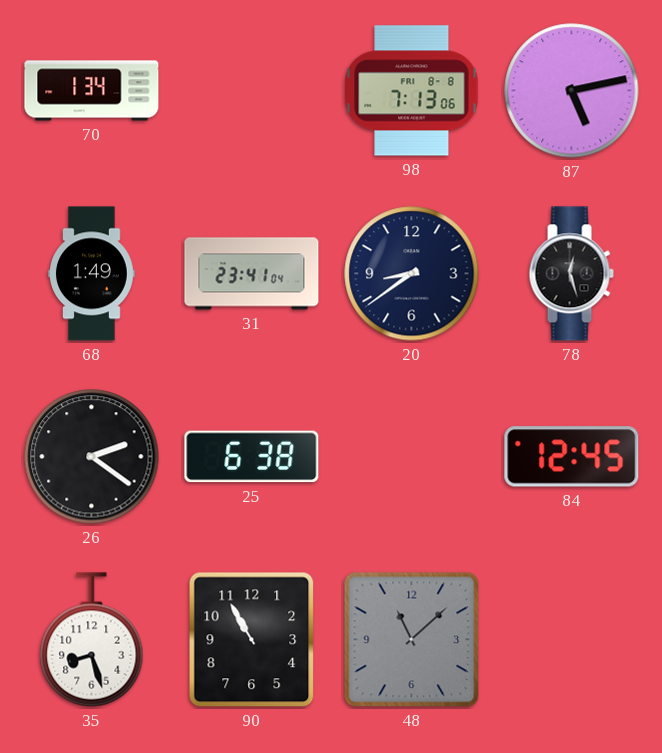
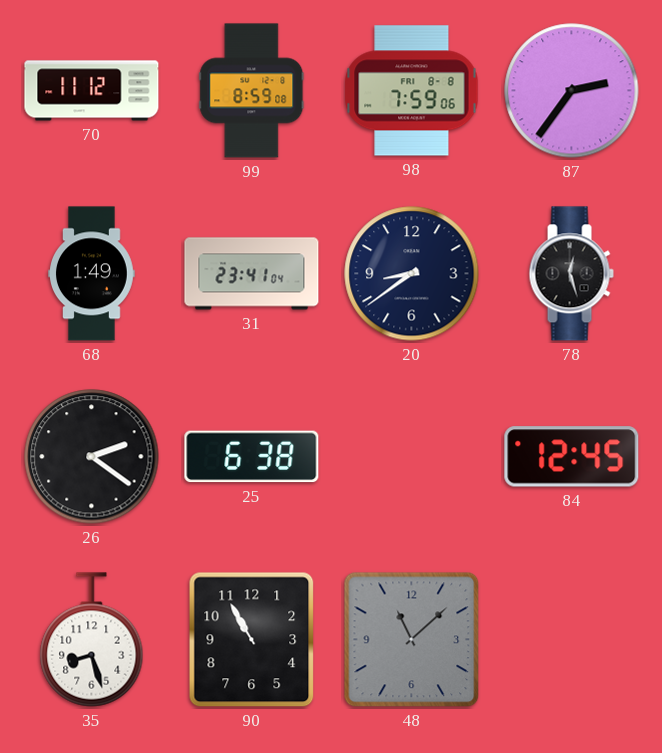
70: 1:34 -> 11:12 (92, 91)
99: none -> 8:59 (252, 91)
98: 7:13 -> 7:59 (412, 91)
87: 5:13 -> 2:36 (572, 91)
